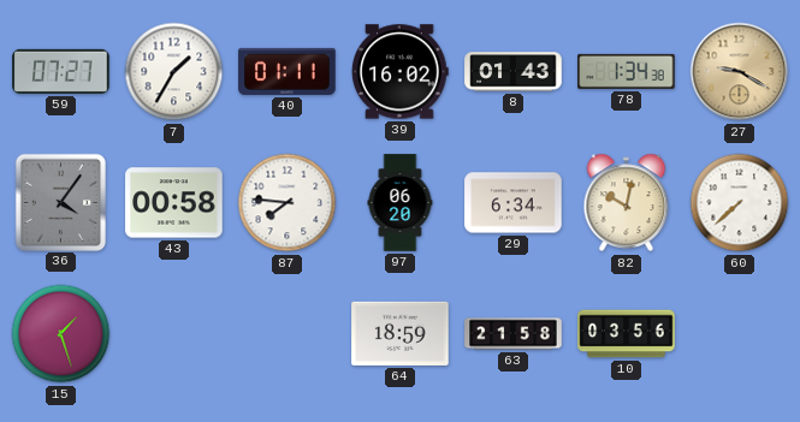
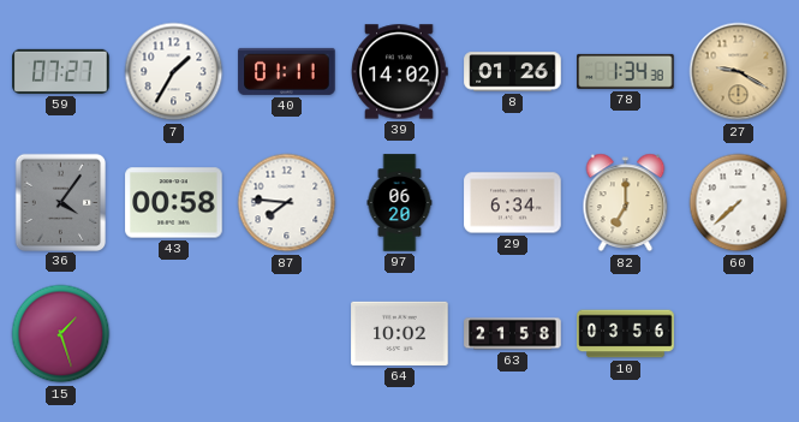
39: 16:02 -> 14:02 (400, 72)
8: 01:43 -> 01:26 (513, 72)
82: 10:02 -> 7:00 (626, 203)
64: 18:59 -> 10:02 (400, 333)
